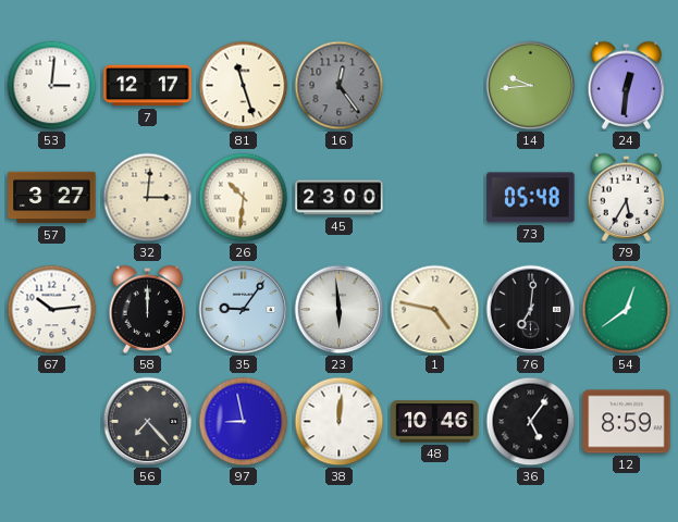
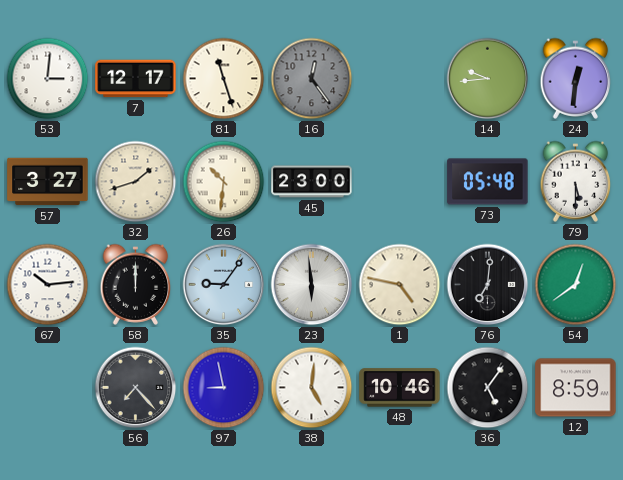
32: 3:01 -> 1:42 (136, 182)
79: 5:35 -> 5:30 (576, 181)
38: 12:01 -> 5:01 (312, 388)
